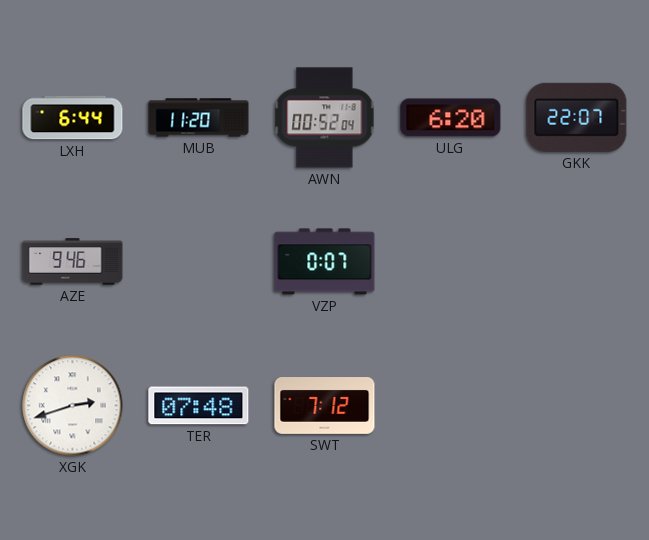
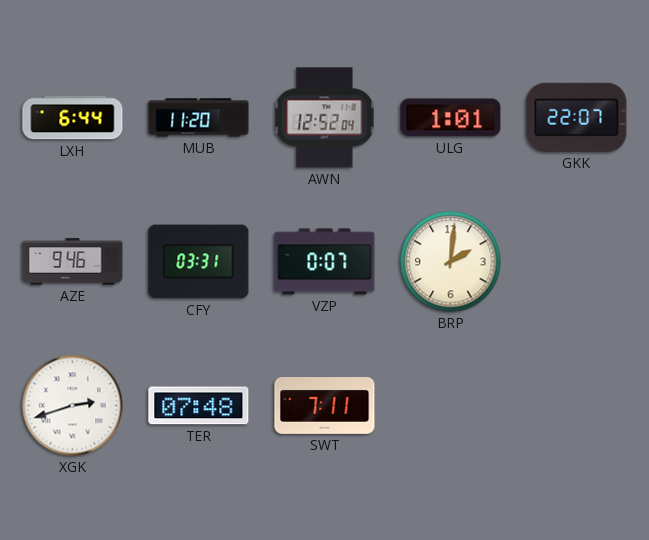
AWN: 00:52 -> 12:52 (325, 118)
ULG: 6:20 -> 1:01 (451, 118)
CFY: none -> 03:31 (199, 262)
BRP: none -> 2:01 (451, 262)
SWT: 7:12 -> 7:11 (325, 406)
